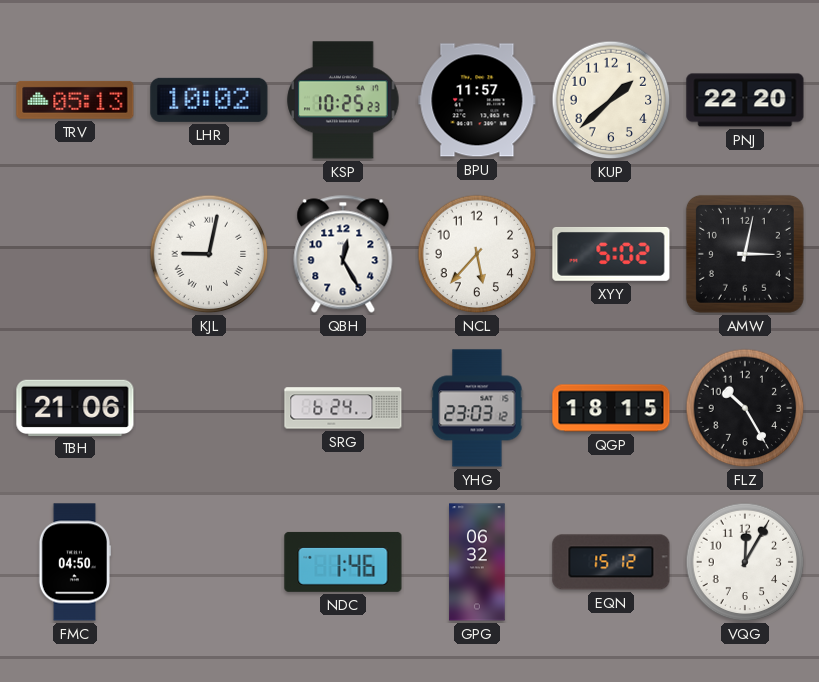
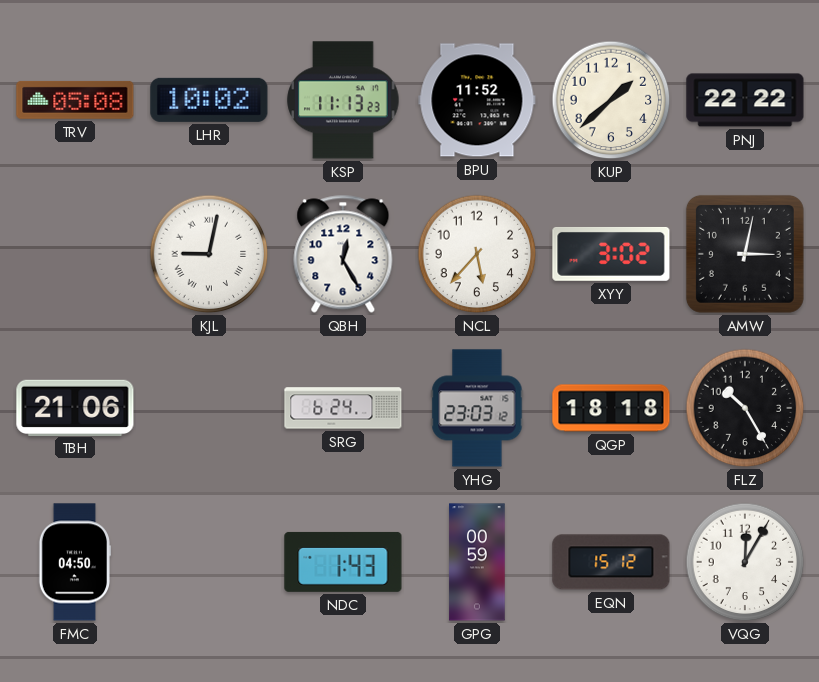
TRV: 05:13 -> 05:08 (75, 100)
KSP: 10:25 -> 11:13 (343, 100)
BPU: 11:57 -> 11:52 (477, 100)
PNJ: 22:20 -> 22:22 (745, 100)
XYY: 5:02 -> 3:02 (611, 254)
QGP: 18:15 -> 18:18 (611, 408)
NDC: 1:46 -> 1:43 (343, 562)
GPG: 06:32 -> 00:59 (477, 562)
